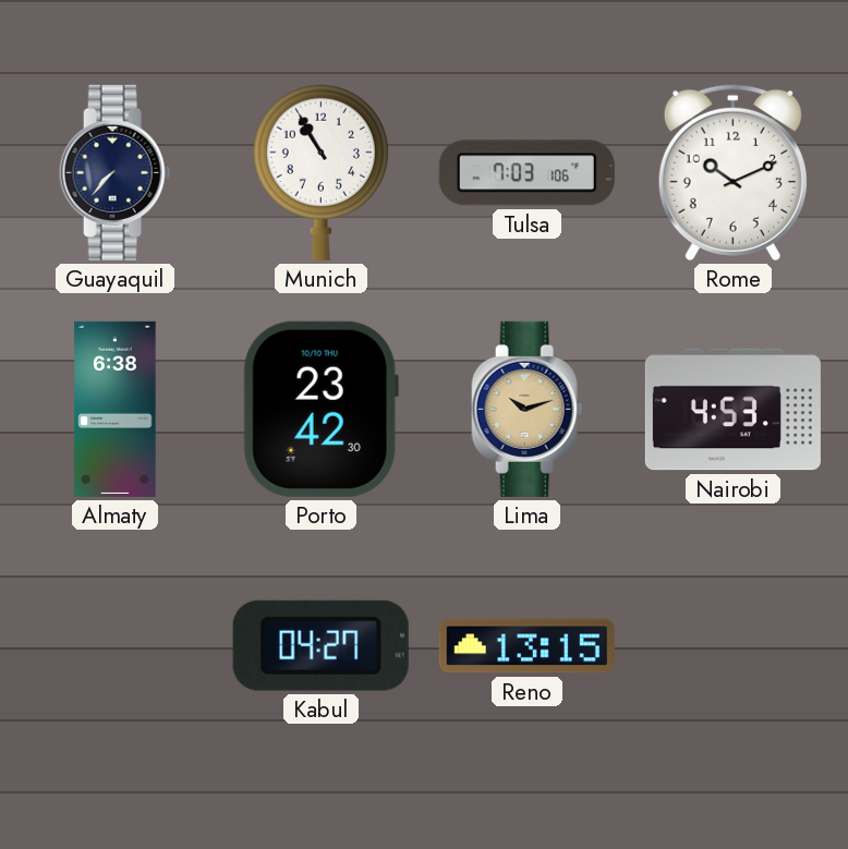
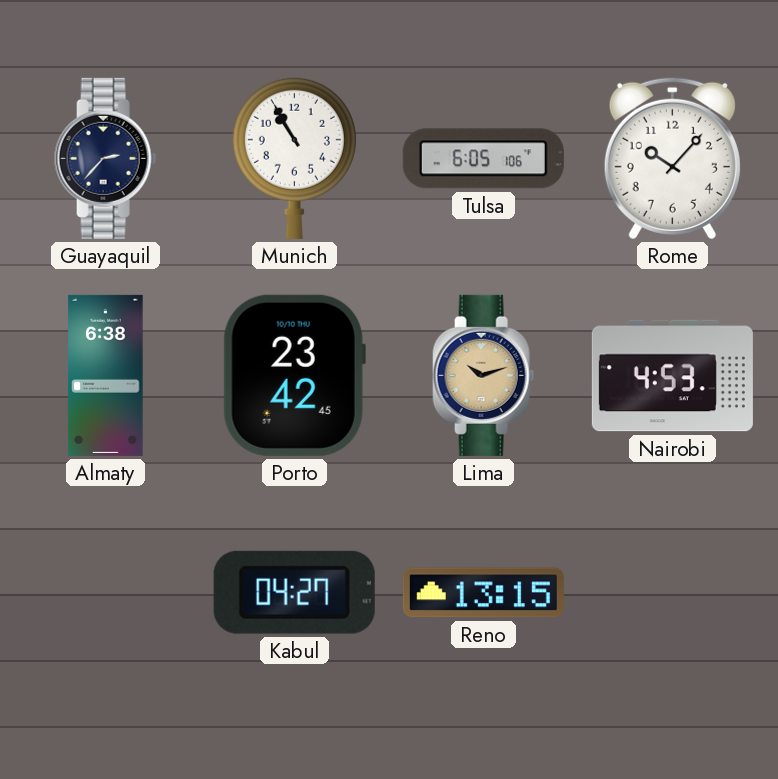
Guayaquil: 7:37 -> 2:37 (106, 158)
Tulsa: 7:03 -> 6:05 (483, 159)
Rome: 10:11 -> 10:07 (672, 158)
Porto: 23:42:30 -> 23:42:45 (294, 375)
